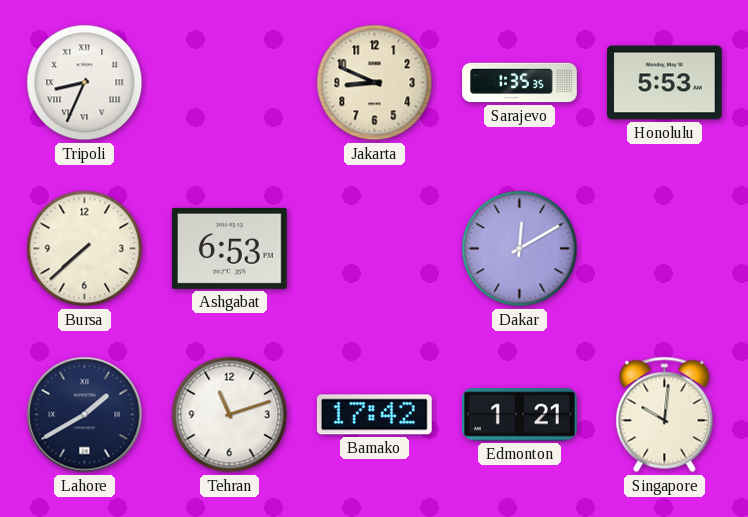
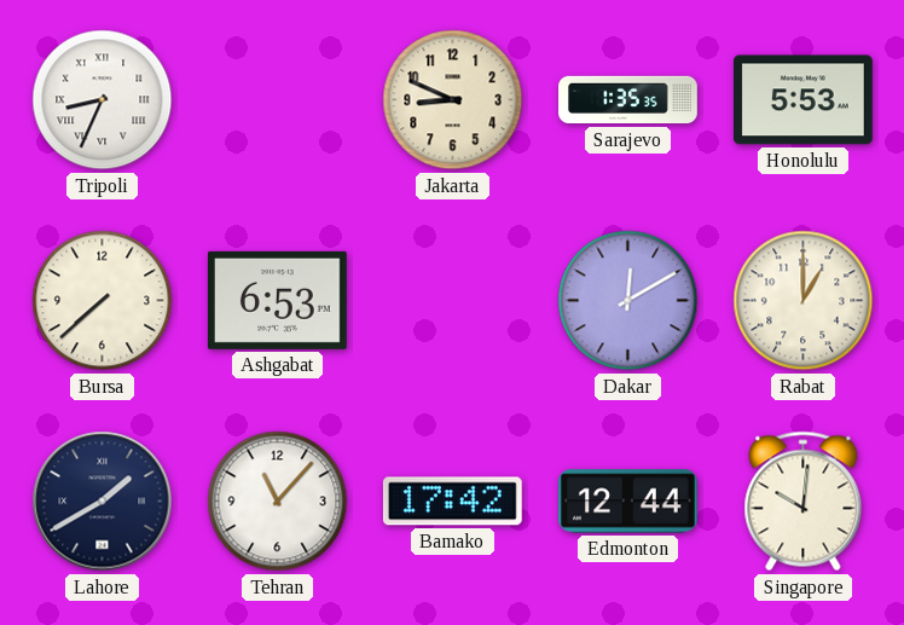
Rabat: none -> 1:00 (804, 301)
Tehran: 11:12 -> 11:07 (278, 502)
Edmonton: 1:21 -> 12:44 (628, 502)
